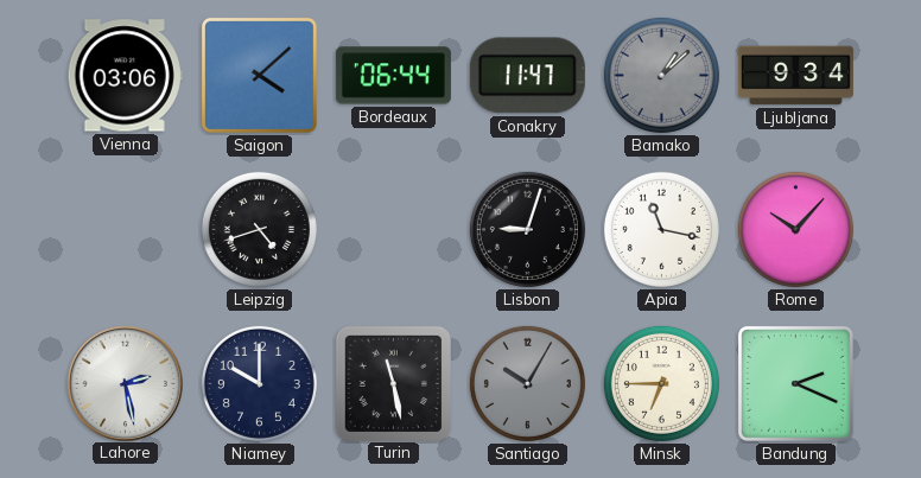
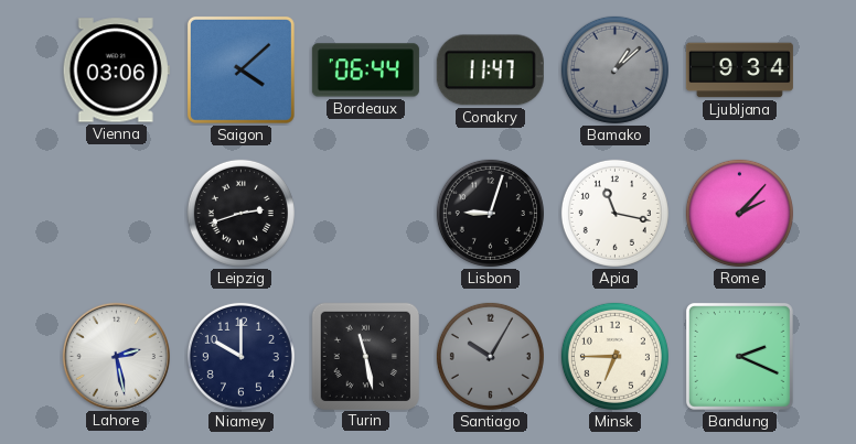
Leipzig: 4:42 -> 2:42 (240, 213)
Rome: 10:07 -> 2:07 (739, 213)
